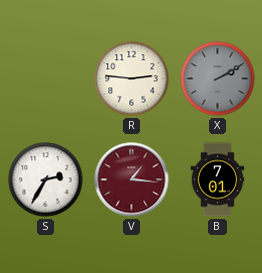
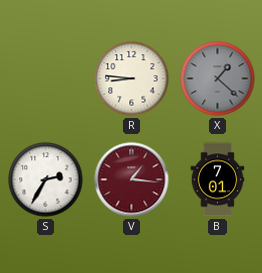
R: 2:46 -> 8:46 (132, 79)
X: 2:10 -> 1:22 (218, 79)
